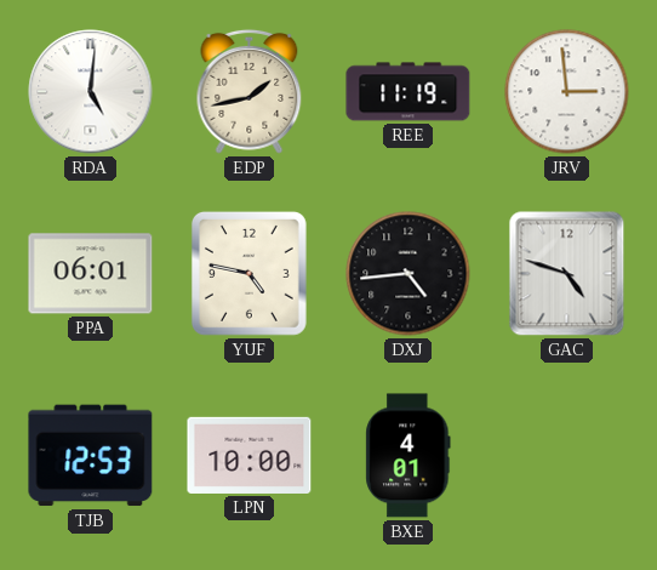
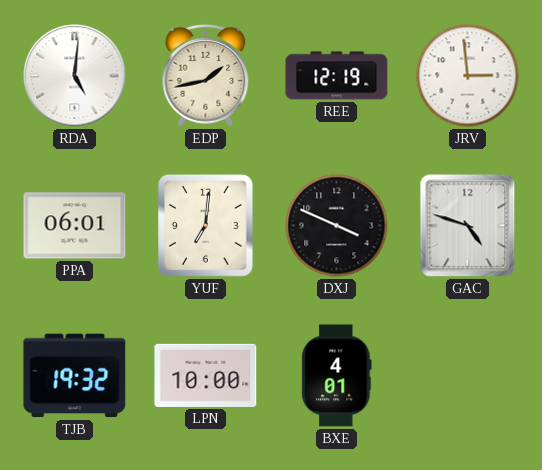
REE: 11:19 -> 12:19 (337, 76)
YUF: 4:47 -> 7:01 (205, 226)
DXJ: 4:44 -> 3:49 (337, 226)
TJB: 12:53 -> 19:32 (75, 376)
